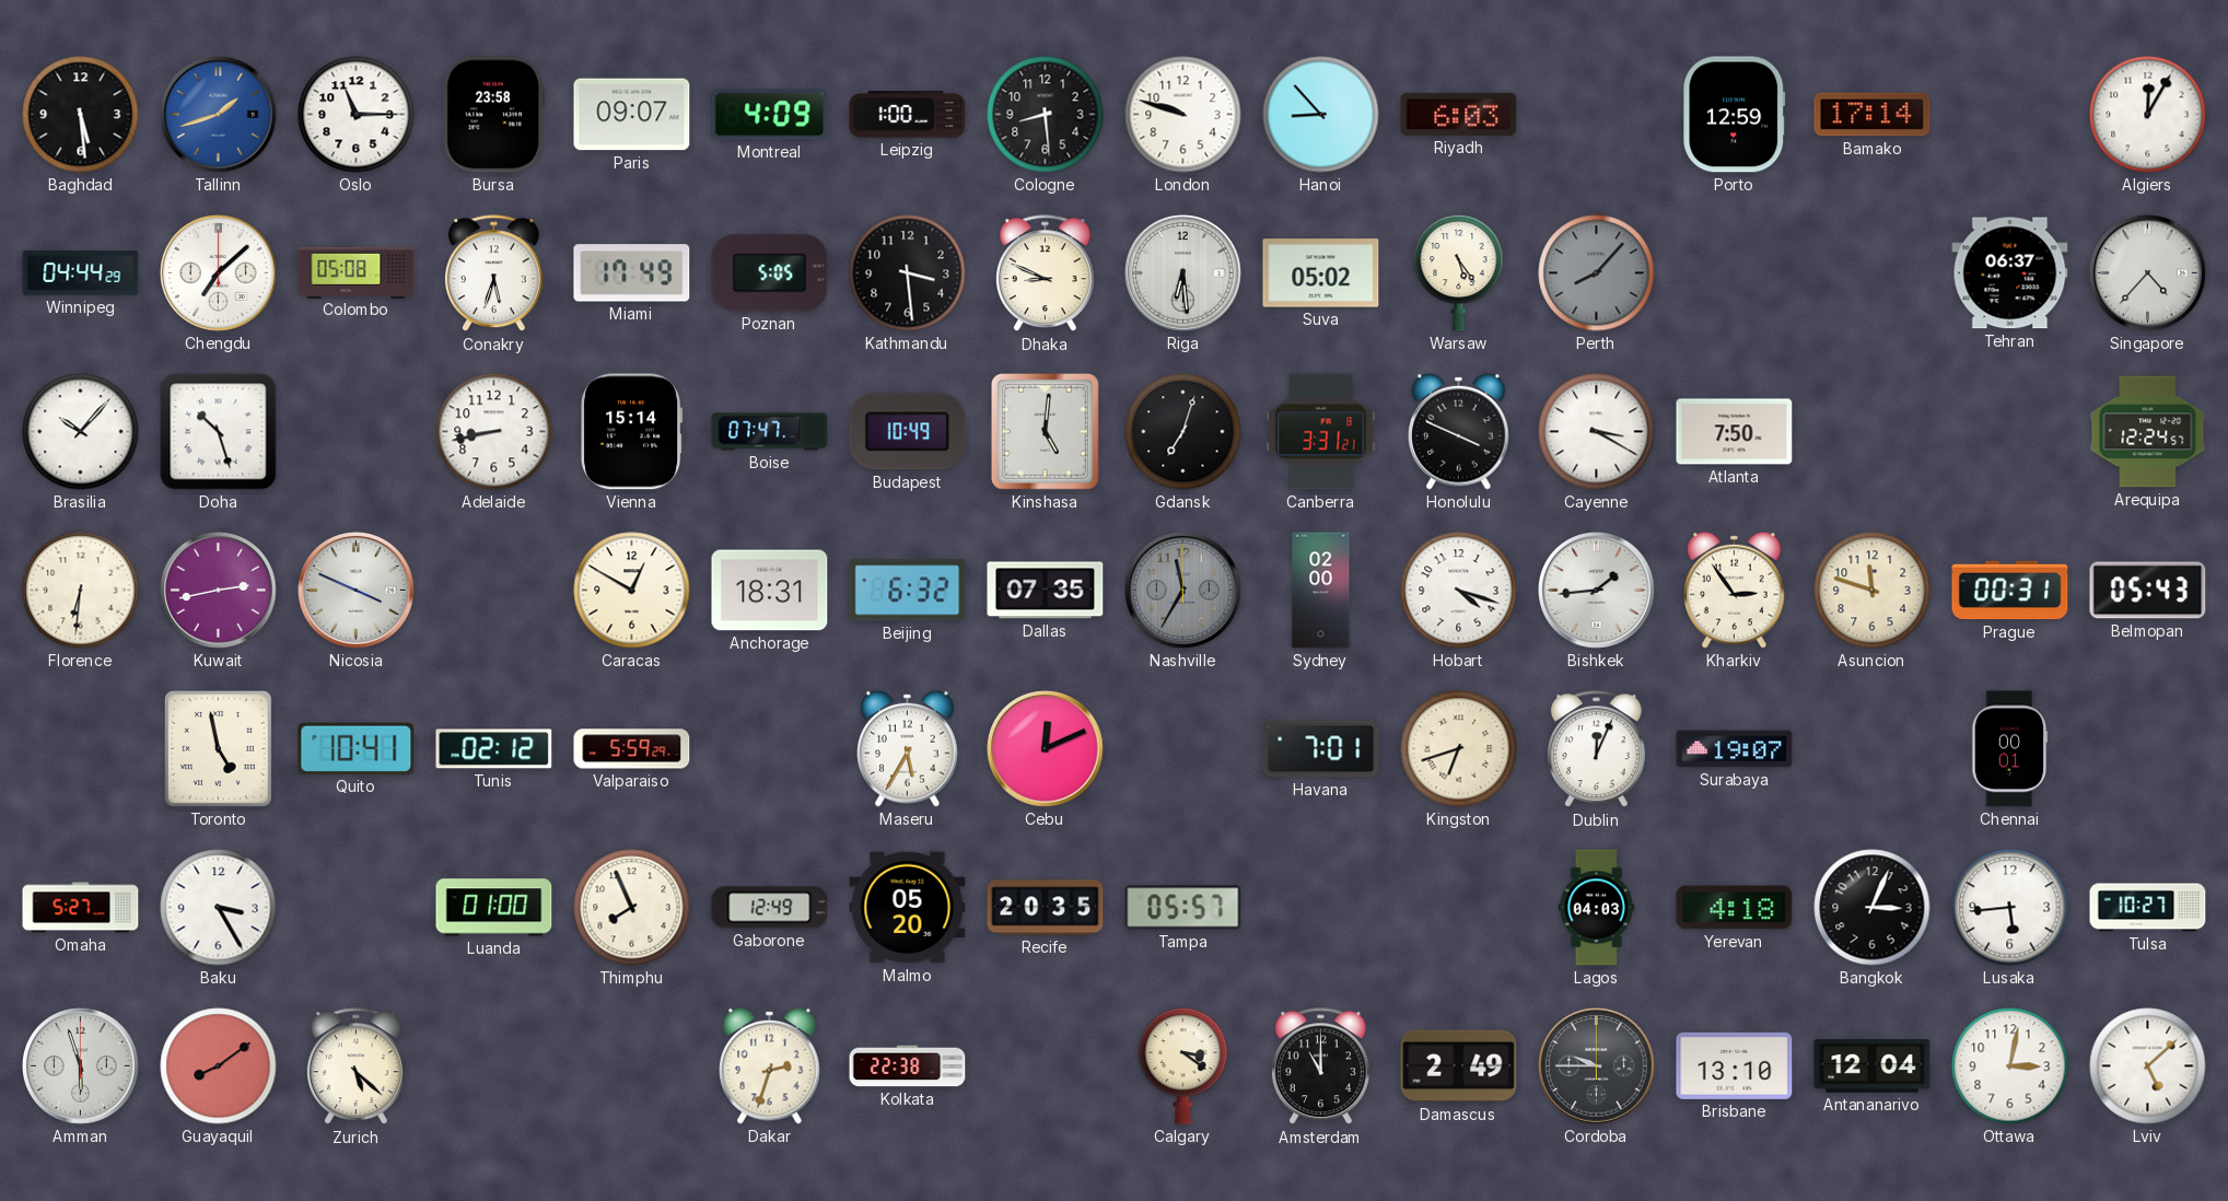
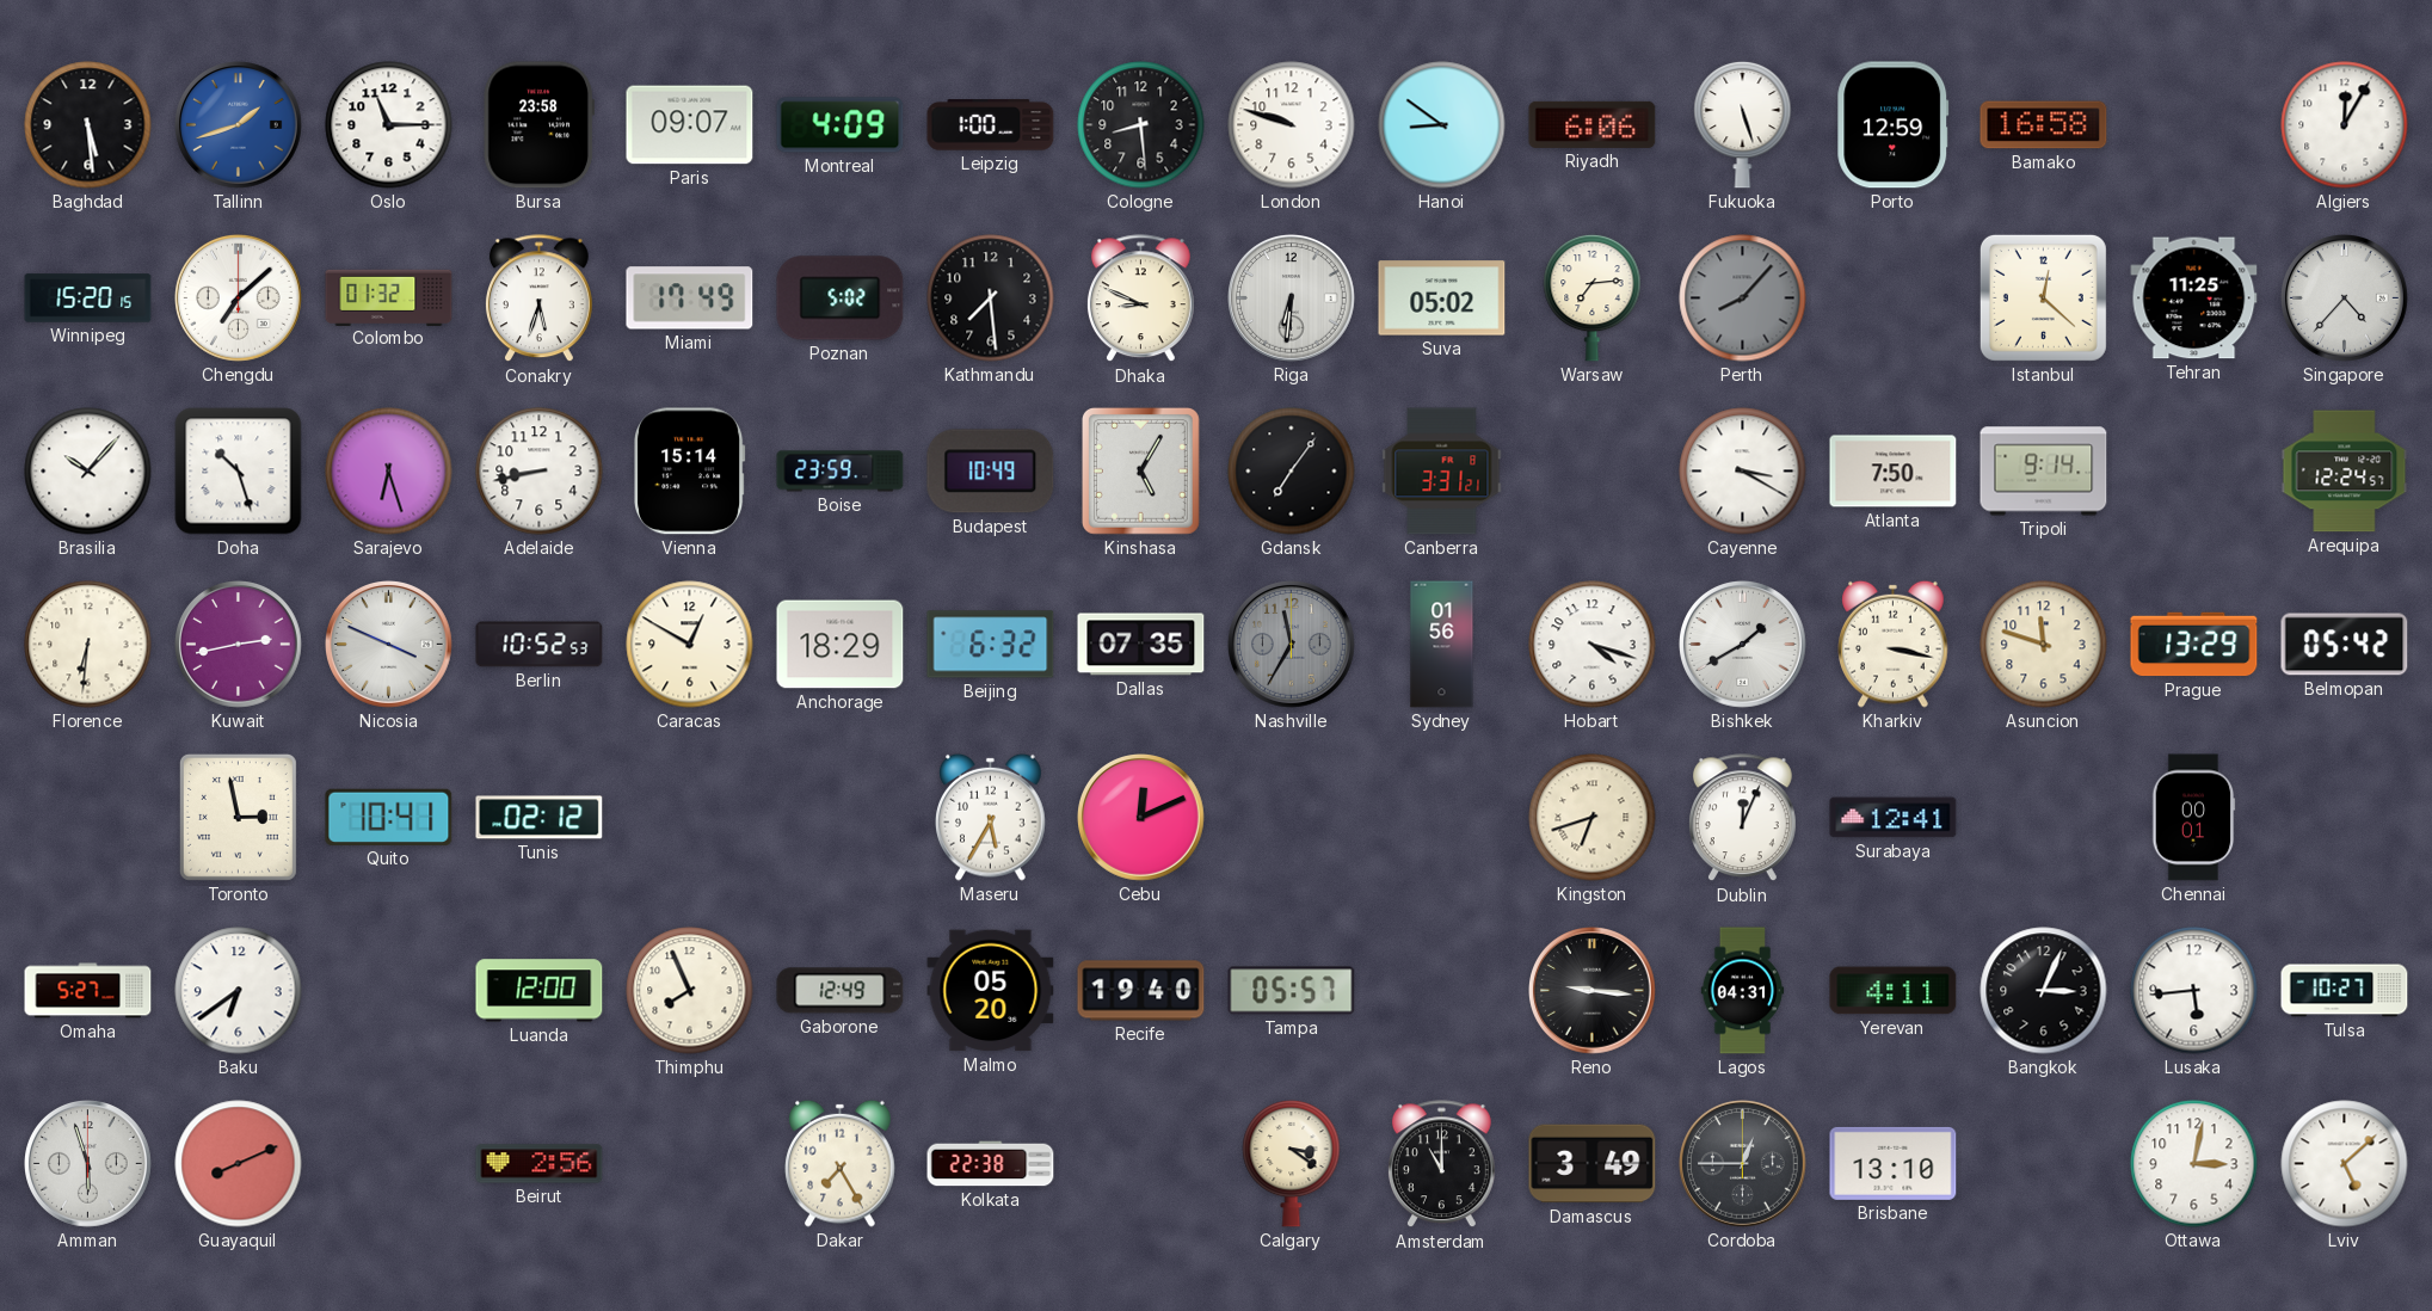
Hanoi: 8:53 -> 8:51 (1442, 125)
Riyadh: 6:03 -> 6:06 (1593, 124)
Fukuoka: none -> 5:27 (1743, 124)
Bamako: 17:14 -> 16:58 (2044, 125)
Winnipeg: 04:44 -> 15:20 (88, 298)
Colombo: 05:08 -> 01:32 (389, 297)
Poznan: 5:05 -> 5:02 (841, 298)
Kathmandu: 3:29 -> 7:29 (991, 298)
Riga: 6:29 -> 6:31 (1292, 298)
Warsaw: 5:24 -> 7:14 (1593, 297)
Istanbul: none -> 12:22 (2043, 297)
Tehran: 06:37 -> 11:25 (2194, 298)
Sarajevo: none -> 6:27 (389, 472)
Boise: 07:47 -> 23:59 (841, 472)
Kinshasa: 5:01 -> 5:05 (1140, 470)
Gdansk: 7:03 -> 7:06 (1292, 472)
Honolulu: 3:49 -> none (1459, 431)
Tripoli: none -> 9:14 (2044, 472)
Berlin: none -> 10:52 (540, 645)
Anchorage: 18:31 -> 18:29 (841, 645)
Sydney: 02:00 -> 01:56 (1442, 645)
Bishkek: 1:44 -> 1:40 (1743, 645)
Kharkiv: 2:54 -> 3:17 (1894, 644)
Prague: 00:31 -> 13:29 (2194, 645)
Belmopan: 05:43 -> 05:42 (2345, 645)
Toronto: 4:58 -> 2:58 (238, 817)
Valparaiso: 5:59 -> none (632, 749)
Havana: 7:01 -> none (1321, 749)
Surabaya: 19:07 -> 12:41 (1894, 818)
Baku: 3:25 -> 6:39 (239, 991)
Luanda: 01:00 -> 12:00 (540, 991)
Recife: 20:35 -> 19:40 (1141, 991)
Reno: none -> 9:16 (1593, 991)
Lagos: 04:03 -> 04:31 (1743, 991)
Yerevan: 4:18 -> 4:11 (1894, 991)
Guayaquil: 8:09 -> 8:11 (239, 1164)
Zurich: 5:22 -> none (355, 1066)
Beirut: none -> 2:56 (540, 1164)
Dakar: 2:33 -> 7:25 (841, 1163)
Damascus: 2:49 -> 3:49 (1593, 1164)
Cordoba: 9:45 -> 12:45 (1743, 1164)
Antananarivo: 12:04 -> none (1873, 1066)
